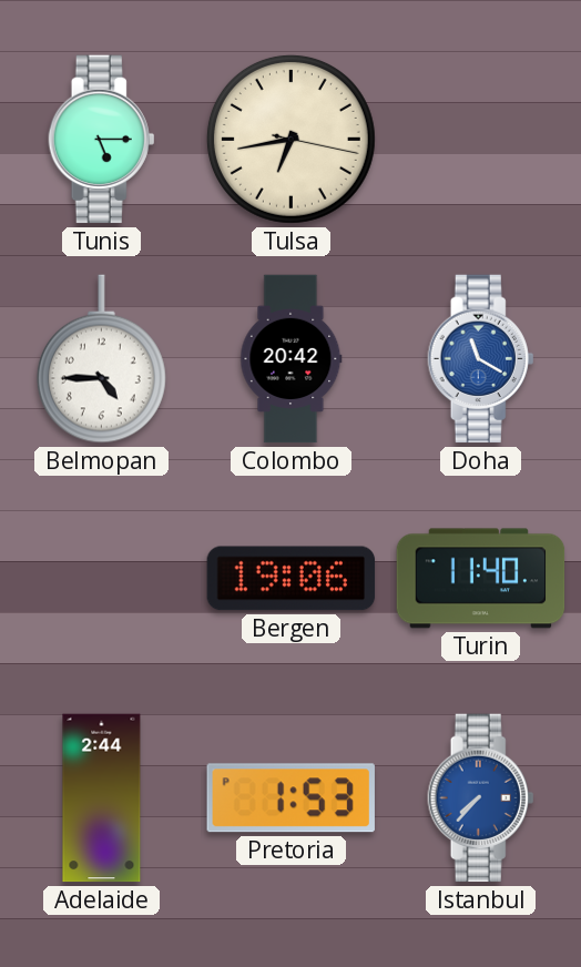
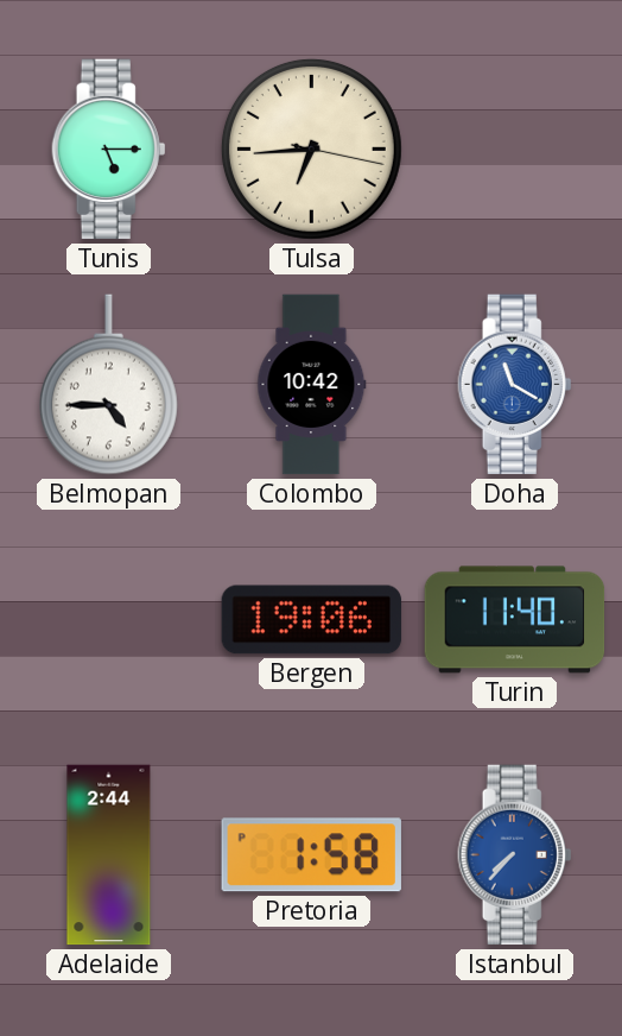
Tulsa: 6:43 -> 6:44 (311, 149)
Colombo: 20:42 -> 10:42 (312, 385)
Pretoria: 1:53 -> 1:58 (311, 855)
